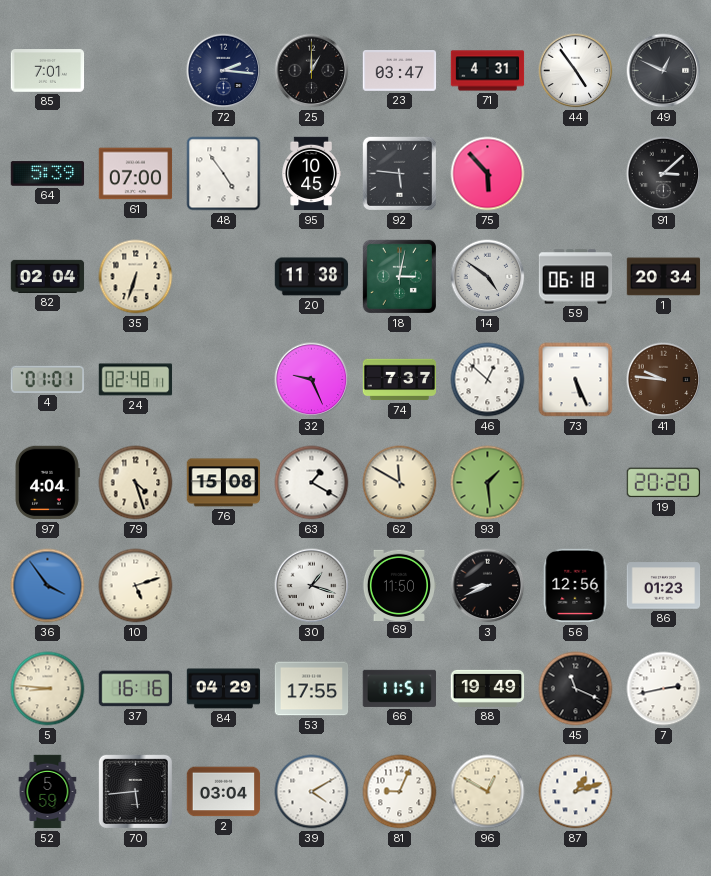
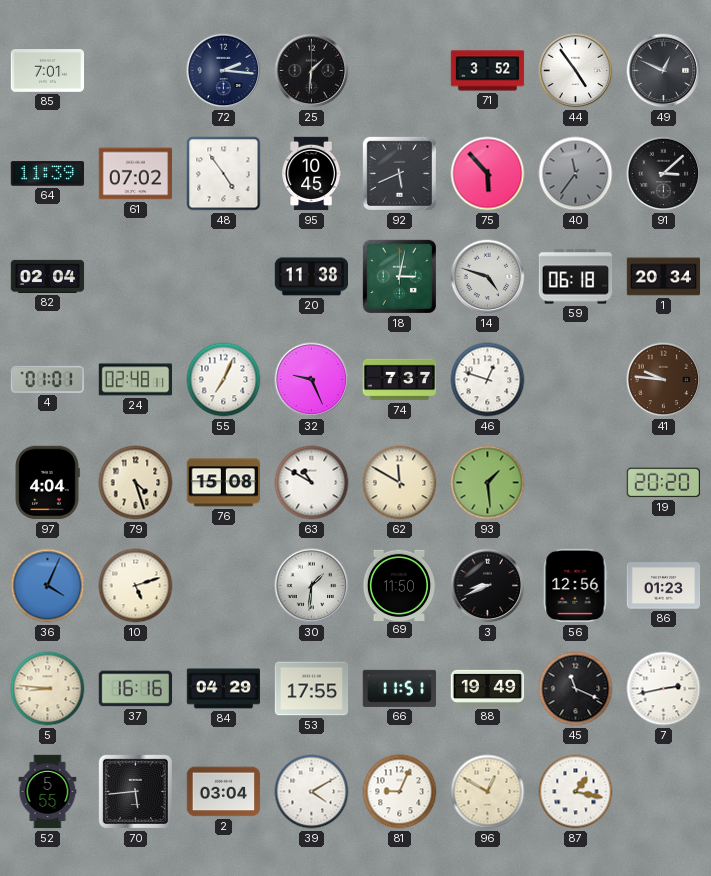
25: 1:00 -> 1:31 (312, 71)
23: 03:47 -> none (400, 71)
71: 4:31 -> 3:52 (488, 71)
64: 5:39 -> 11:39 (48, 174)
61: 07:00 -> 07:02 (136, 174)
92: 5:46 -> 5:41 (399, 173)
40: none -> 11:36 (576, 174)
35: 6:33 -> none (136, 277)
14: 4:51 -> 4:48 (488, 277)
55: none -> 7:04 (224, 380)
46: 12:52 -> 12:48 (488, 380)
73: 5:26 -> none (576, 380)
63: 1:20 -> 10:50 (312, 483)
36: 3:54 -> 4:04 (48, 586)
30: 1:18 -> 1:31 (312, 586)
52: 5:59 -> 5:55 (48, 792)
87: 1:12 -> 1:17 (576, 792)
